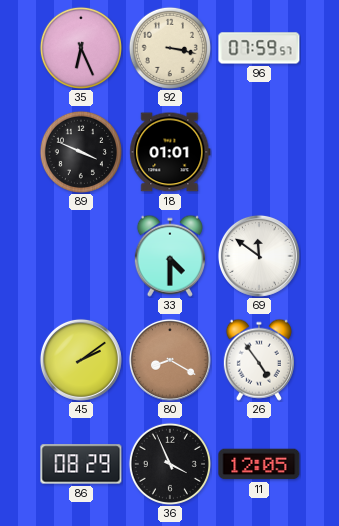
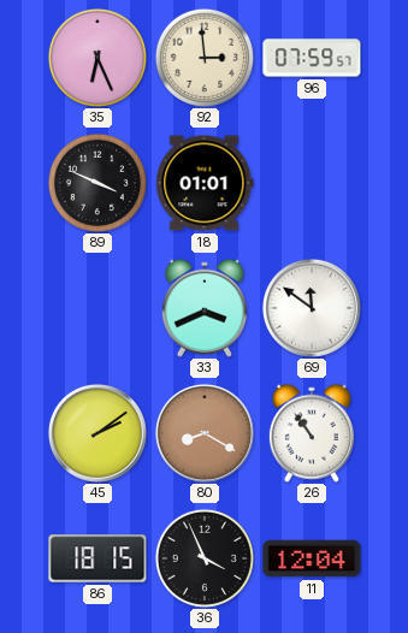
92: 3:17 -> 2:59 (205, 58)
33: 4:30 -> 3:41 (205, 308)
26: 4:54 -> 10:54 (312, 433)
86: 08:29 -> 18:15 (97, 558)
11: 12:05 -> 12:04 (312, 558)
